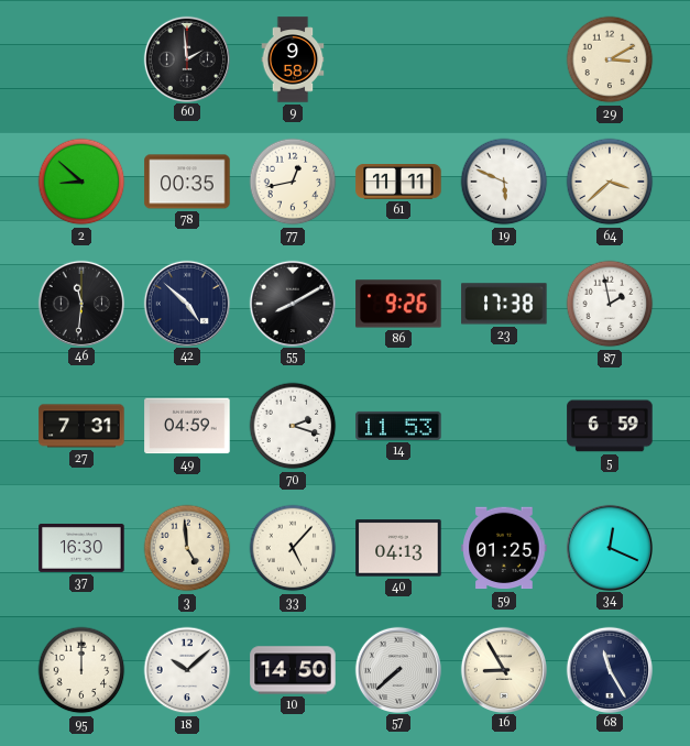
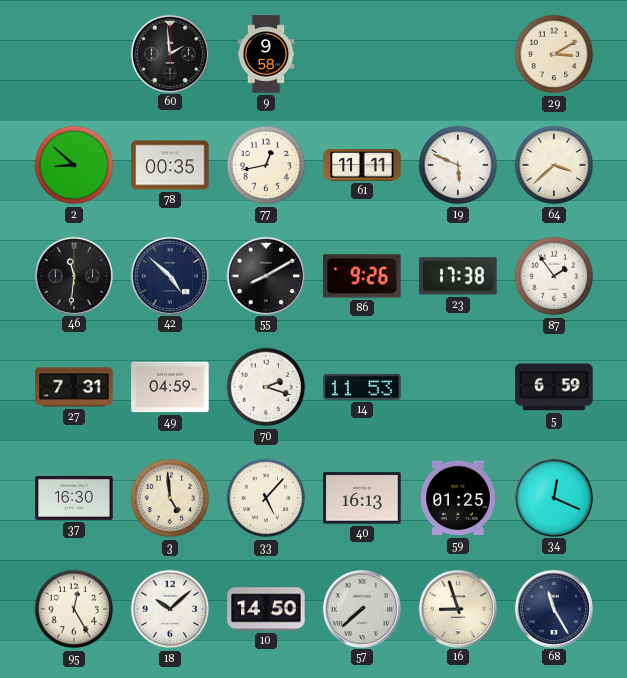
87: 1:58 -> 1:54 (554, 276)
40: 04:13 -> 16:13 (362, 498)
95: 12:00 -> 12:25 (74, 609)
16: 8:55 -> 8:57 (457, 608)
